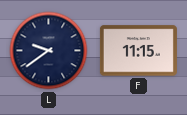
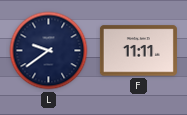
F: 11:15 -> 11:11 (138, 51)
